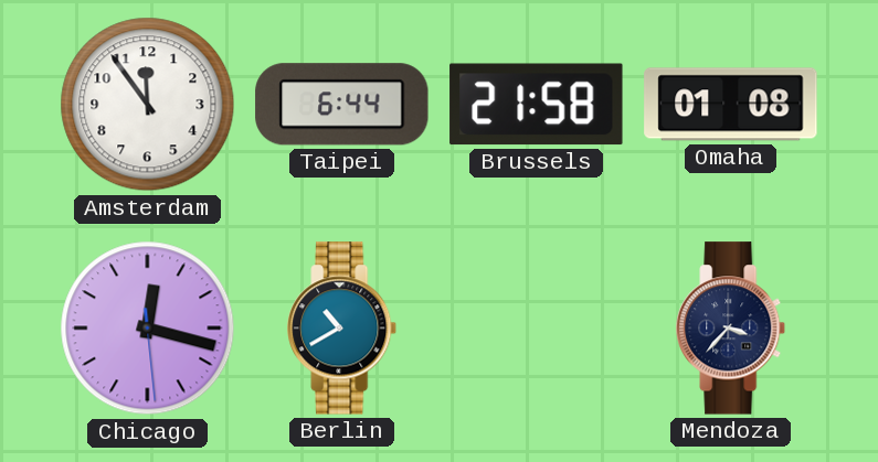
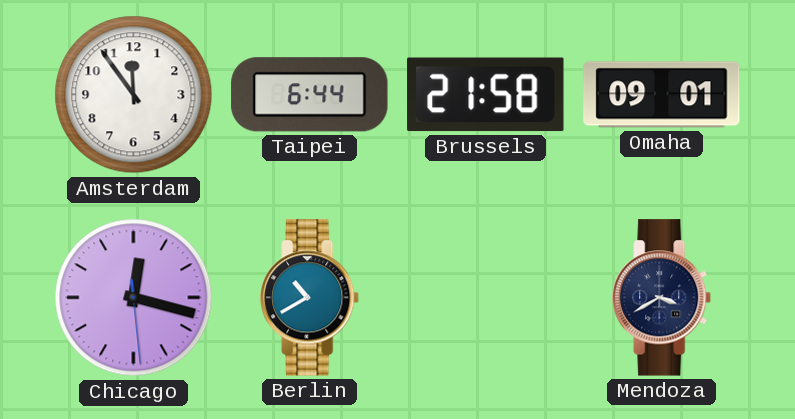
Omaha: 01:08 -> 09:01 (662, 95)
Mendoza: 3:37 -> 3:40 (662, 298)
